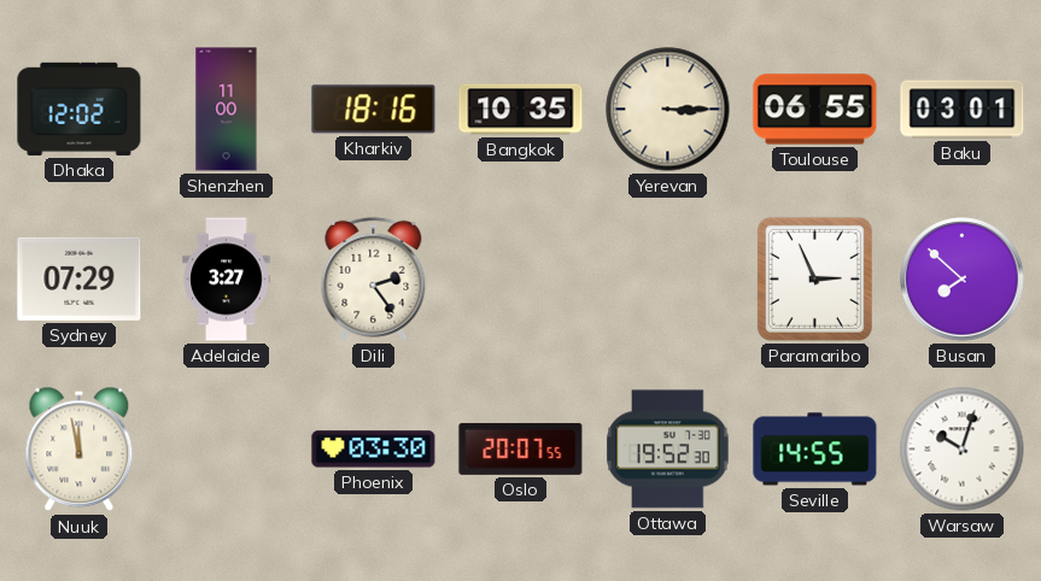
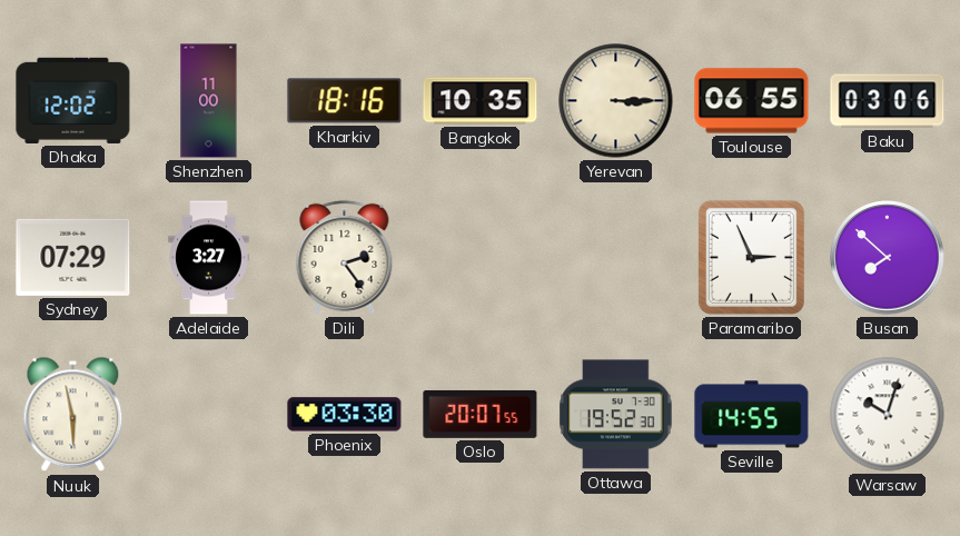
Baku: 03:01 -> 03:06 (888, 101)
Nuuk: 11:58 -> 5:58 (73, 415)
